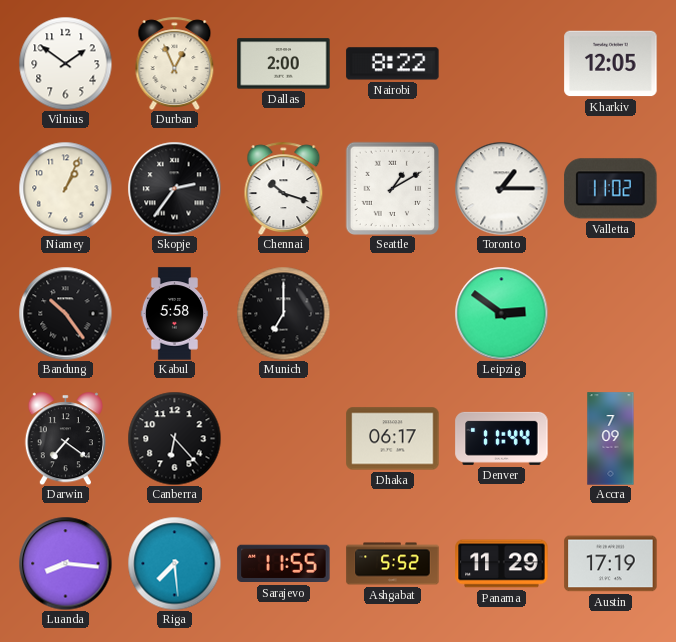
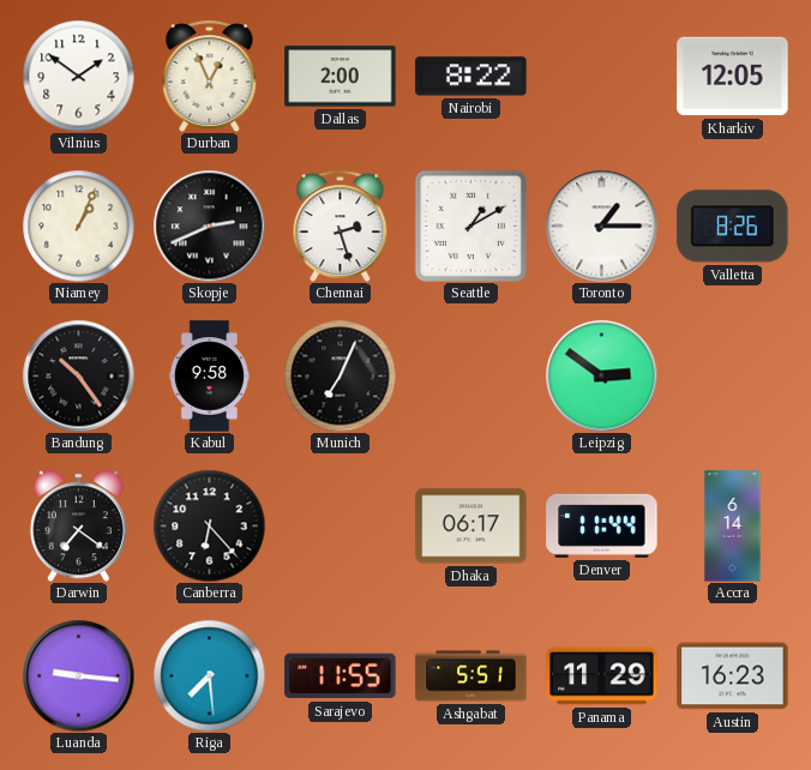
Skopje: 2:36 -> 2:41 (209, 225)
Chennai: 10:18 -> 2:27 (341, 225)
Valletta: 11:02 -> 8:26 (733, 227)
Kabul: 5:58 -> 9:58 (209, 377)
Munich: 7:00 -> 7:04 (340, 375)
Accra: 7:09 -> 6:14 (733, 527)
Luanda: 8:16 -> 9:16 (78, 675)
Ashgabat: 5:52 -> 5:51 (471, 676)
Austin: 17:19 -> 16:23 (733, 676)
